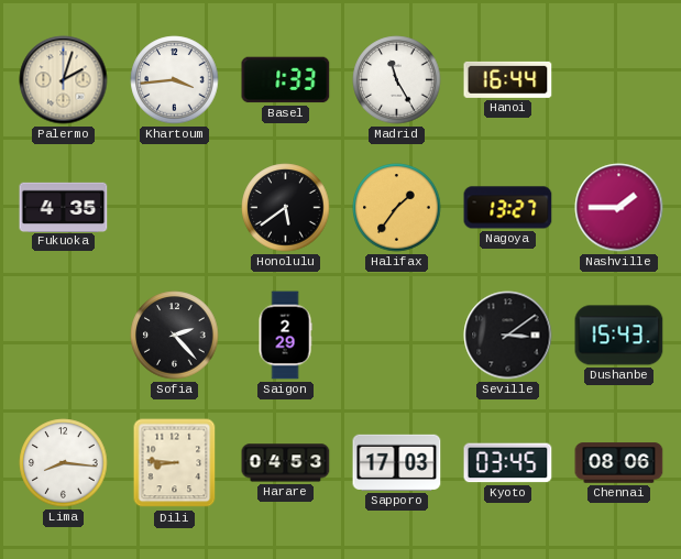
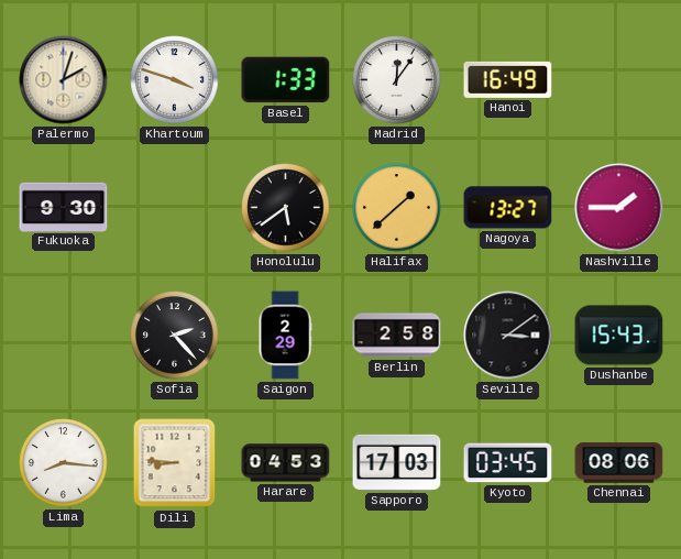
Khartoum: 3:44 -> 3:48 (175, 80)
Madrid: 11:25 -> 12:06 (397, 80)
Hanoi: 16:44 -> 16:49 (508, 79)
Fukuoka: 4:35 -> 9:30 (64, 207)
Halifax: 1:36 -> 1:38 (397, 208)
Berlin: none -> 2:58 (397, 336)
